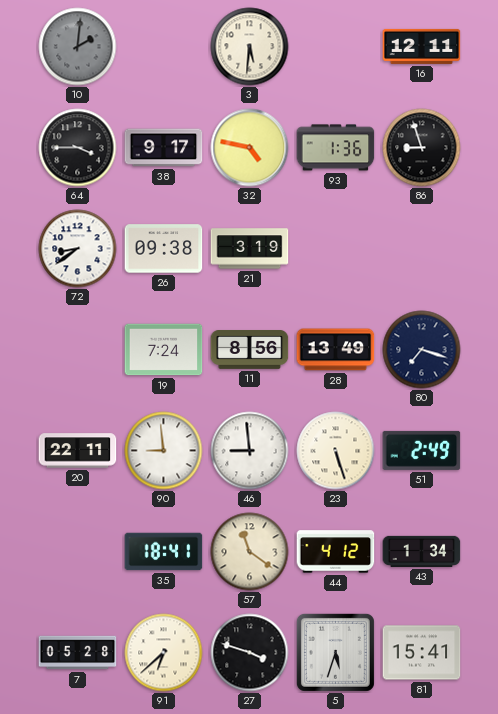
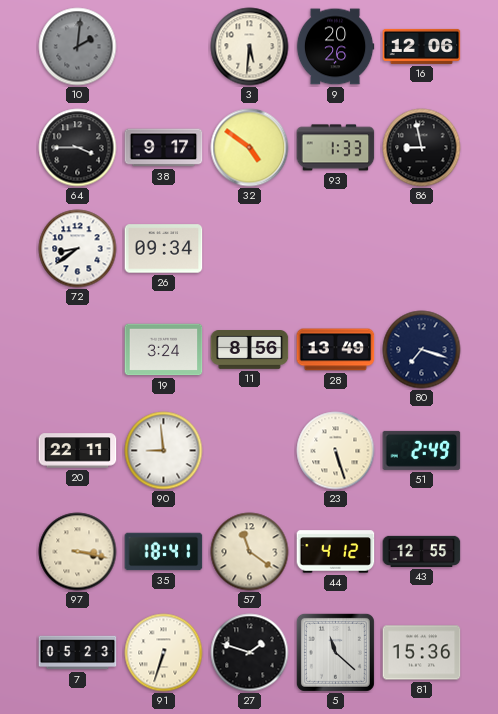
9: none -> 20:26 (335, 47)
16: 12:11 -> 12:06 (422, 46)
32: 4:47 -> 4:51 (250, 148)
93: 1:36 -> 1:33 (336, 148)
86: 8:57 -> 8:58 (422, 148)
26: 09:38 -> 09:34 (164, 249)
21: 3:19 -> none (250, 249)
19: 7:24 -> 3:24 (164, 350)
46: 8:59 -> none (250, 451)
97: none -> 3:17 (78, 552)
43: 1:34 -> 12:55 (422, 551)
7: 05:28 -> 05:23 (78, 653)
91: 6:38 -> 6:33 (164, 653)
27: 3:48 -> 1:48 (250, 653)
5: 5:33 -> 11:22 (335, 652)
81: 15:41 -> 15:36 (422, 653)
